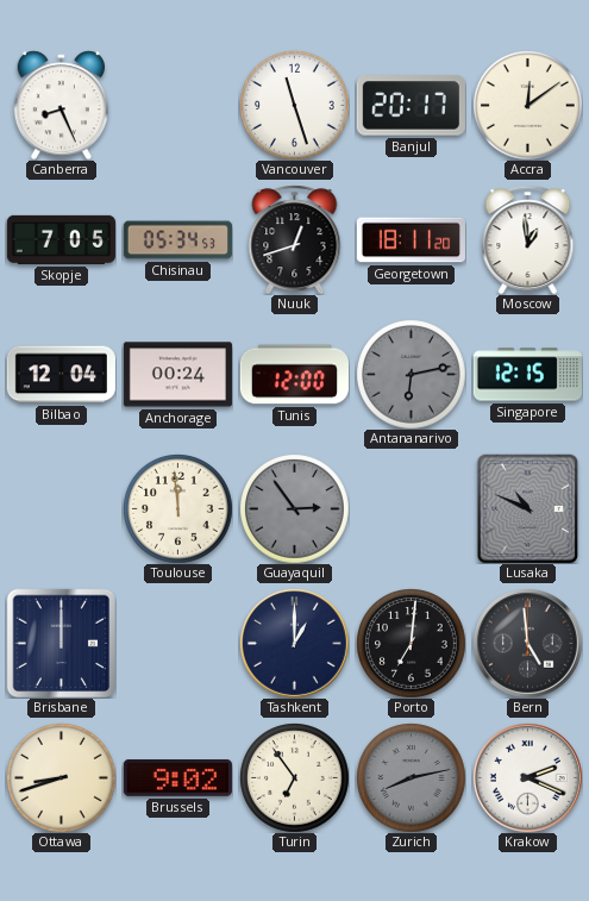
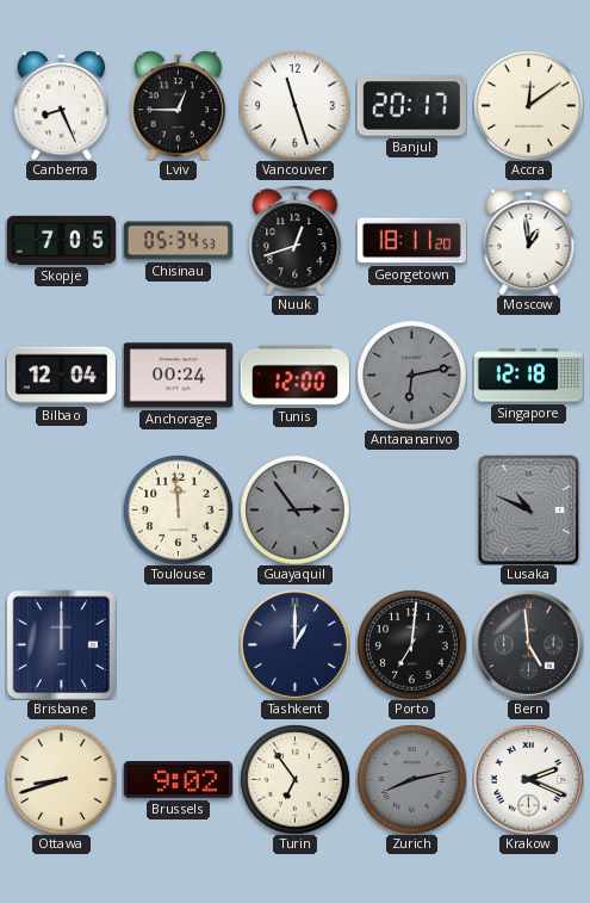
Lviv: none -> 12:45 (178, 105)
Singapore: 12:15 -> 12:18 (528, 376)
